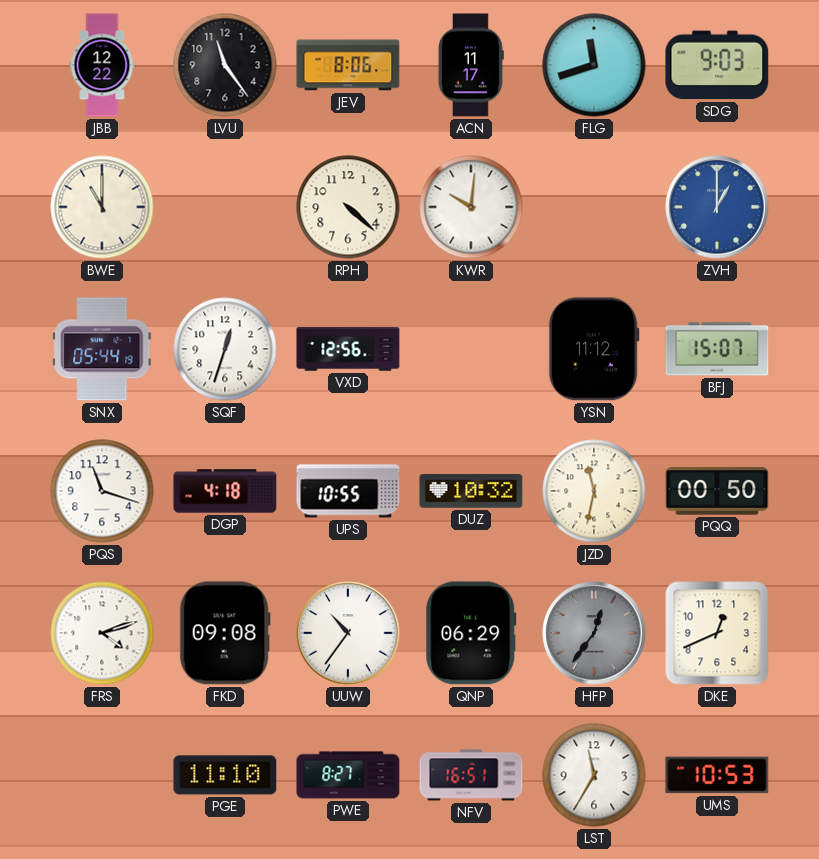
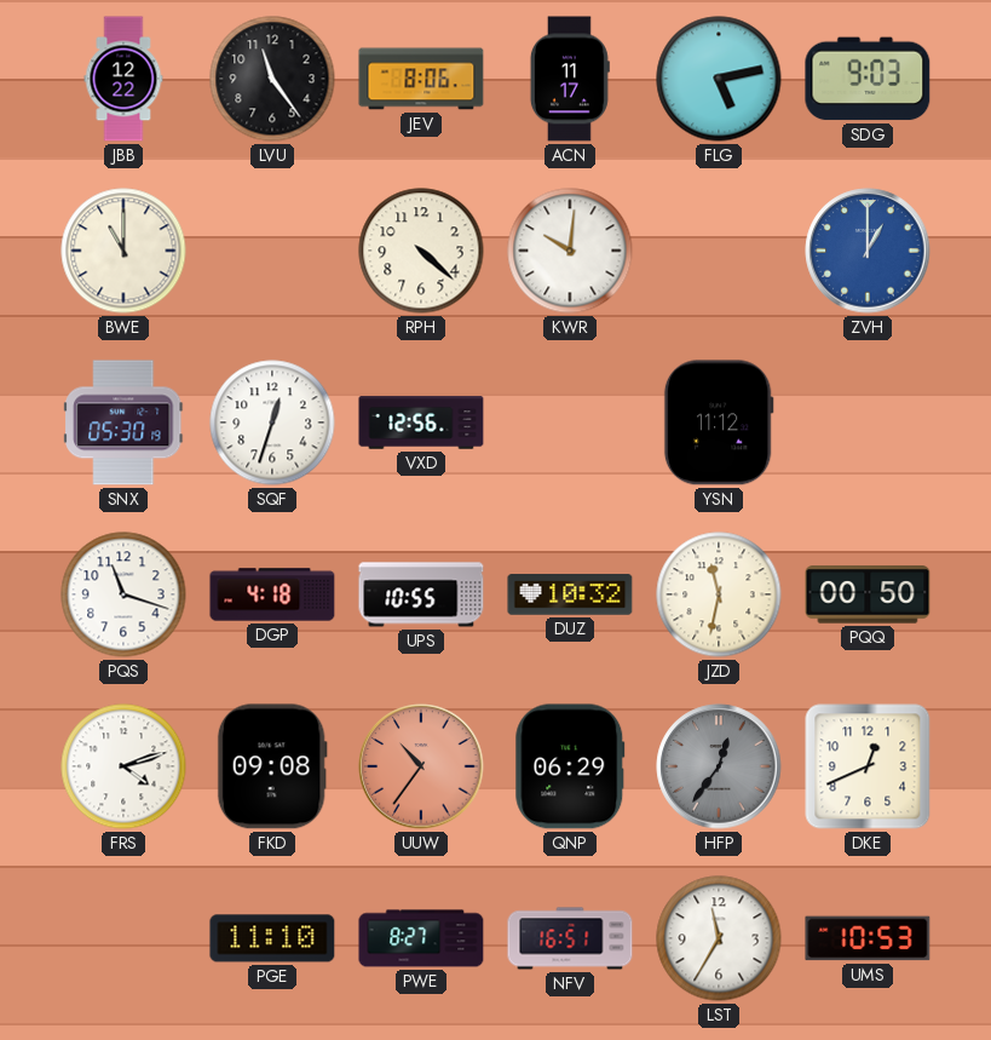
FLG: 11:42 -> 5:13 (719, 79)
SNX: 05:44 -> 05:30 (125, 423)
BFJ: 15:07 -> none (717, 349)
UUW dial: white -> salmon (421, 766)
